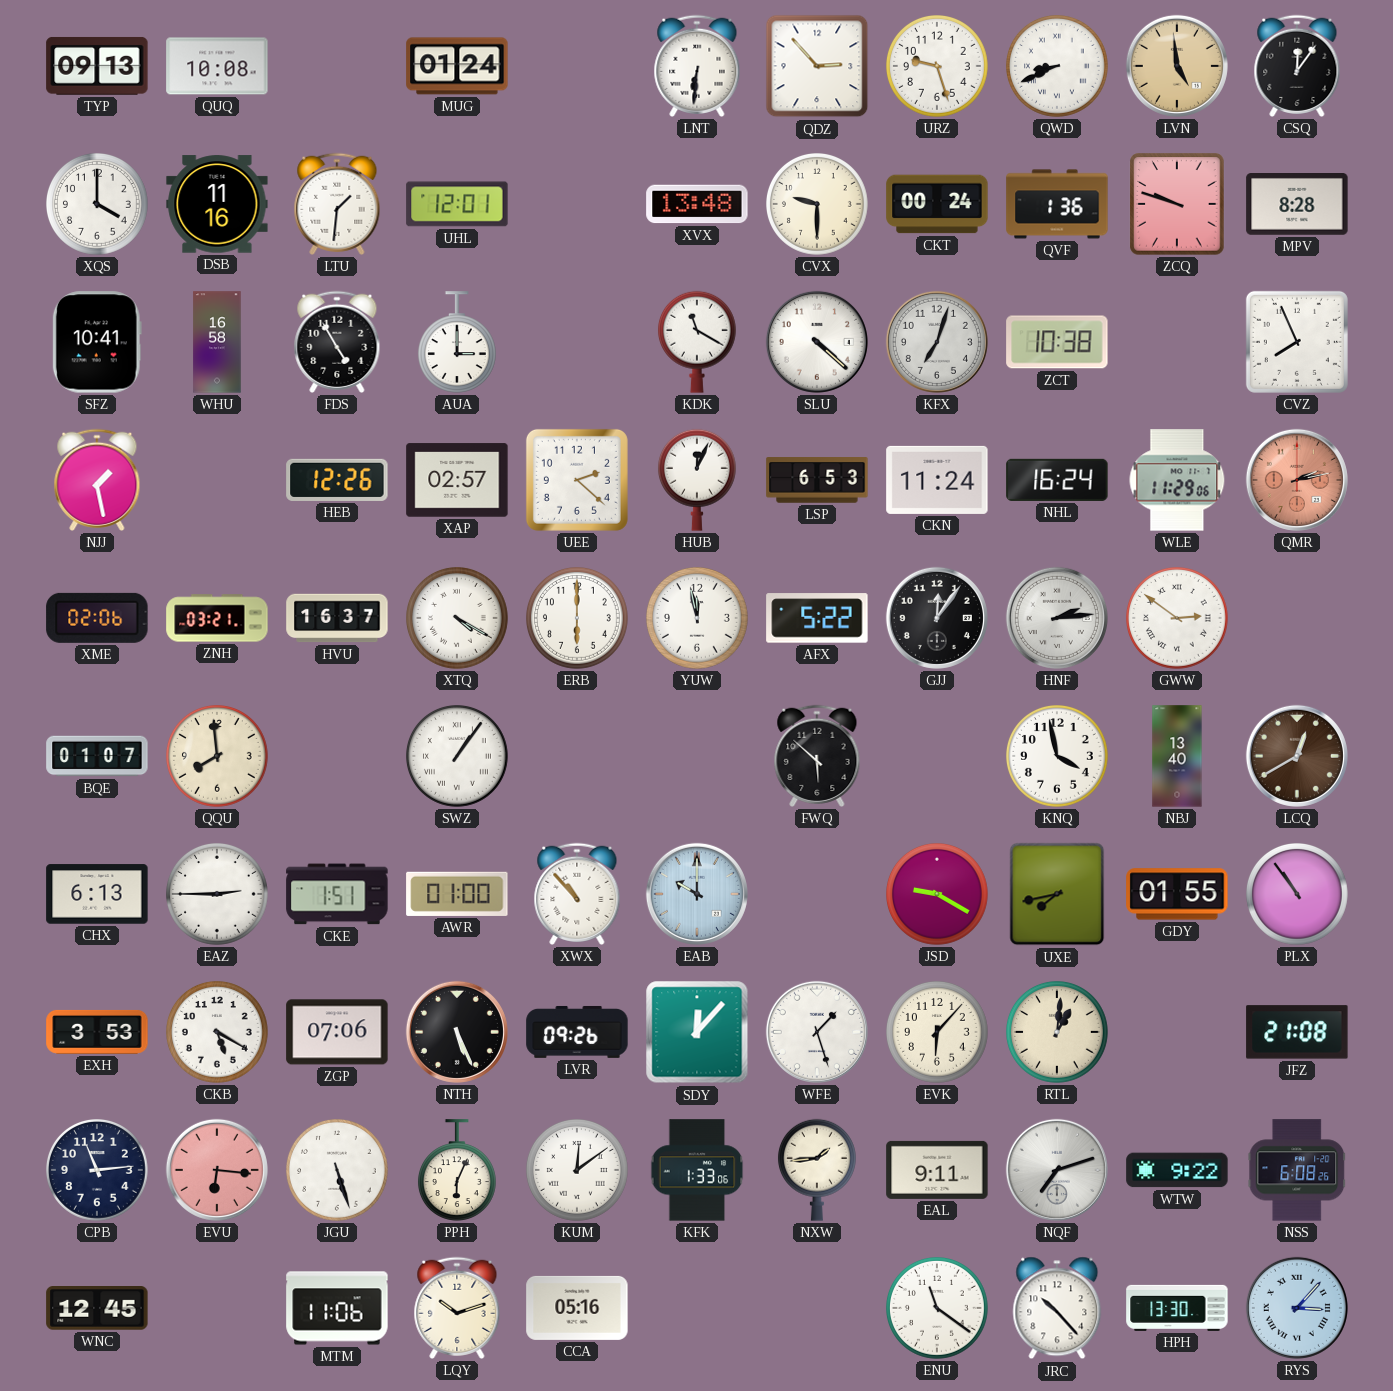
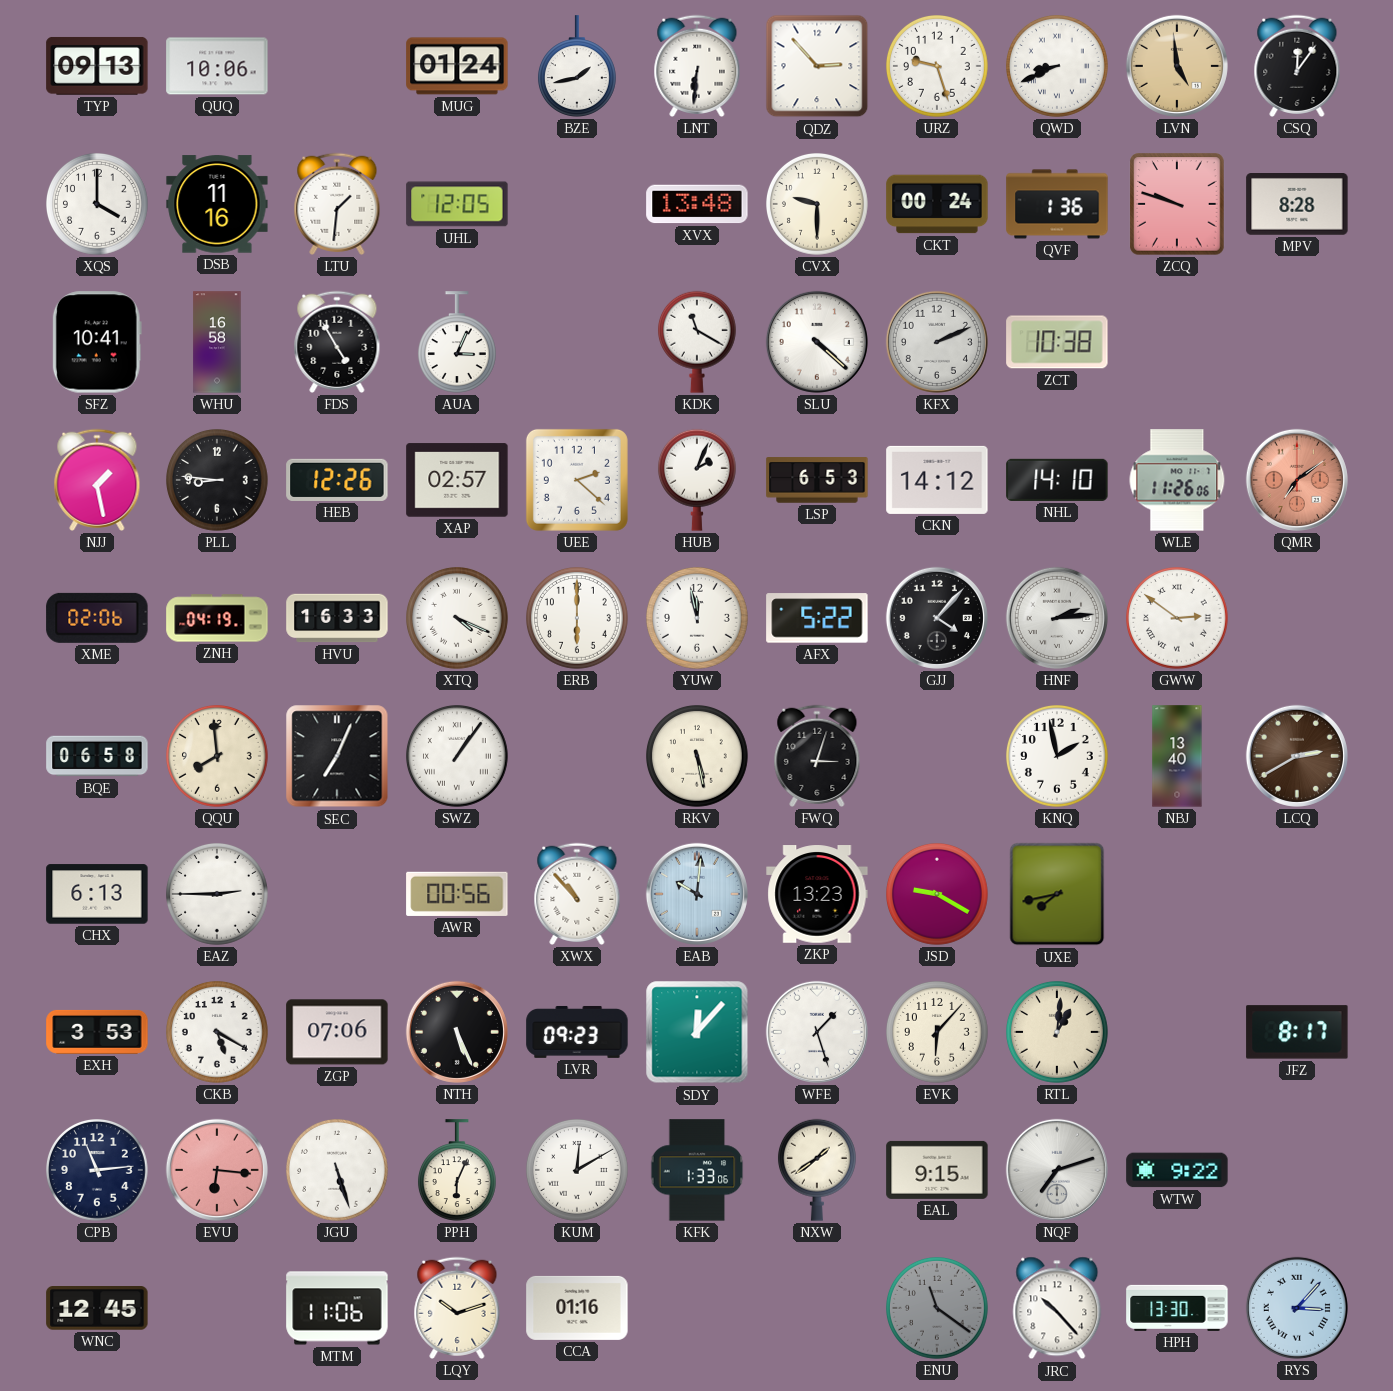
QUQ: 10:08 -> 10:06 (217, 66)
BZE: none -> 1:43 (577, 66)
UHL: 12:01 -> 12:05 (457, 204)
AUA: 3:00 -> 3:04 (457, 342)
KFX: 7:03 -> 2:11 (937, 342)
CVZ: 7:56 -> none (1297, 342)
PLL: none -> 8:46 (218, 481)
HUB: 12:04 -> 2:04 (697, 480)
CKN: 11:24 -> 14:12 (937, 480)
NHL: 16:24 -> 14:10 (1057, 480)
WLE: 11:29 -> 11:26 (1177, 480)
QMR: 2:13 -> 7:09 (1297, 480)
ZNH: 03:21 -> 04:19 (217, 618)
HVU: 16:37 -> 16:33 (337, 618)
XTQ: 4:20 -> 4:19 (458, 619)
GJJ: 12:06 -> 4:07 (937, 618)
BQE: 01:07 -> 06:58 (97, 756)
SEC: none -> 7:04 (337, 756)
RKV: none -> 5:28 (698, 757)
FWQ: 5:52 -> 3:03 (817, 756)
KNQ: 3:58 -> 1:58 (1058, 757)
LCQ: 12:40 -> 2:40 (1297, 756)
CKE: 1:51 -> none (337, 894)
AWR: 01:00 -> 00:56 (457, 894)
EAB: 10:00 -> 10:01 (697, 894)
ZKP: none -> 13:23 (817, 894)
GDY: 01:55 -> none (1177, 894)
PLX: 10:54 -> none (1298, 895)
LVR: 09:26 -> 09:23 (577, 1032)
JFZ: 21:08 -> 8:17 (1297, 1032)
KUM: 12:09 -> 12:10 (578, 1171)
NXW: 1:44 -> 1:39 (817, 1170)
EAL: 9:11 -> 9:15 (937, 1170)
NSS: 6:08 -> none (1297, 1170)
CCA: 05:16 -> 01:16 (577, 1308)
ENU dial: white -> grey (938, 1309)
